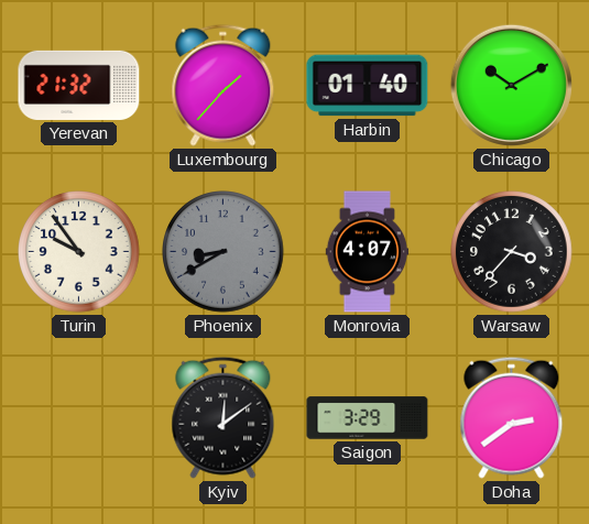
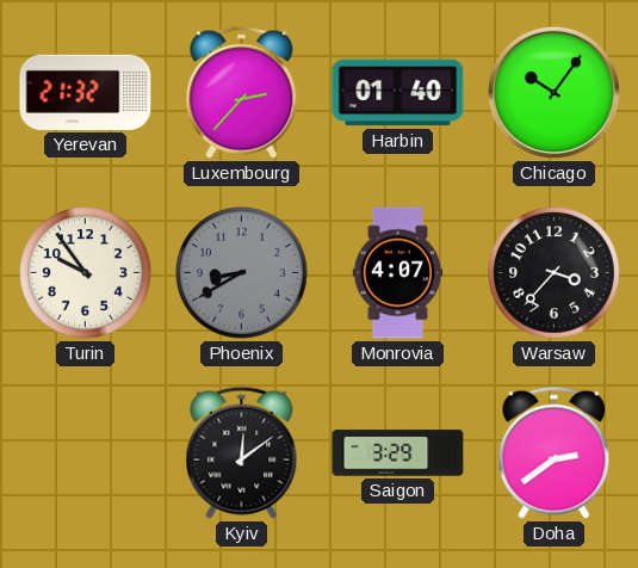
Luxembourg: 1:37 -> 2:37 (242, 92)
Chicago: 10:10 -> 10:06 (553, 92)
